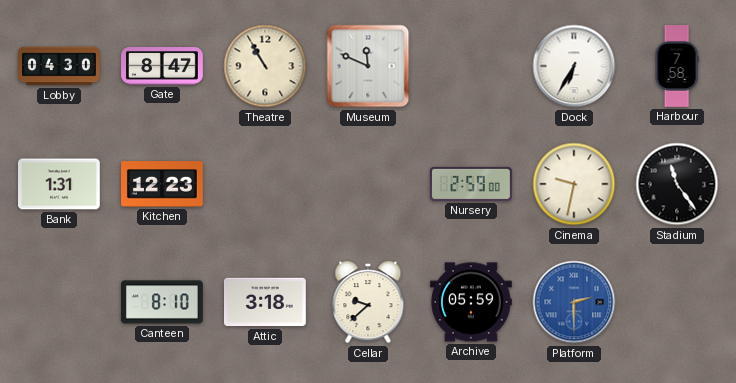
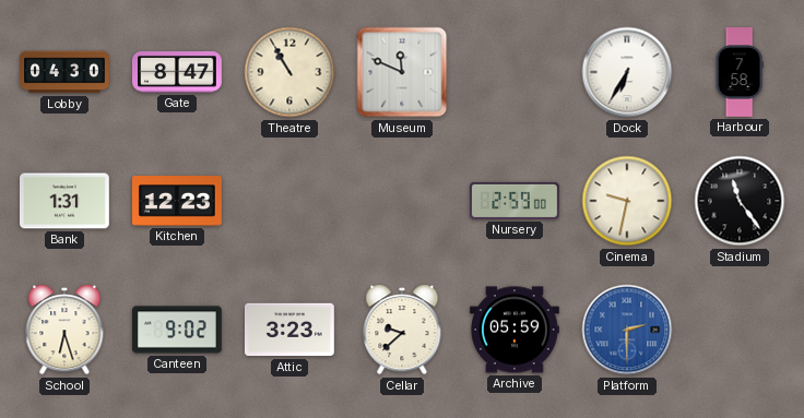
School: none -> 6:27 (64, 330)
Canteen: 8:10 -> 9:02 (178, 330)
Attic: 3:18 -> 3:23 (291, 330)
